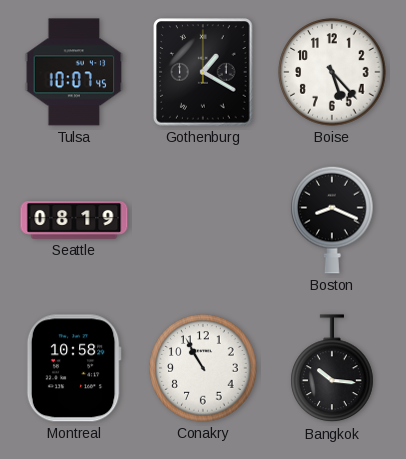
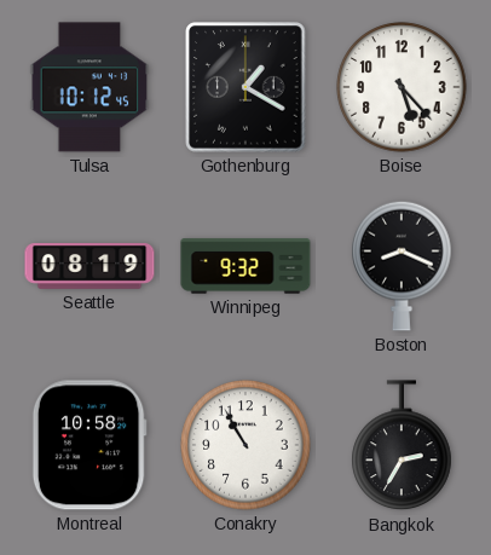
Tulsa: 10:07 -> 10:12 (89, 87)
Winnipeg: none -> 9:32 (245, 266)
Bangkok: 10:16 -> 2:35 (402, 446)
